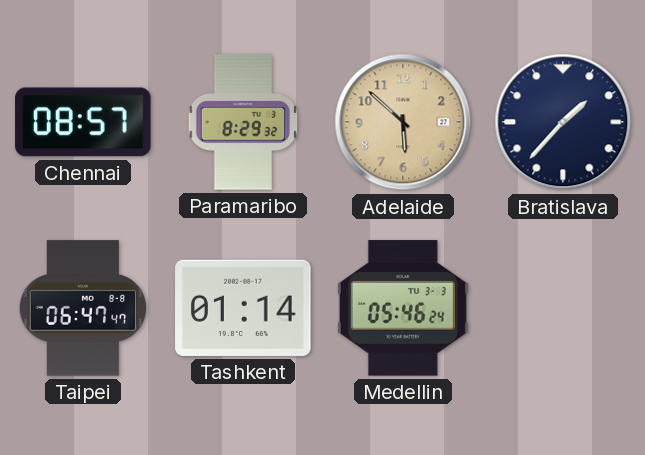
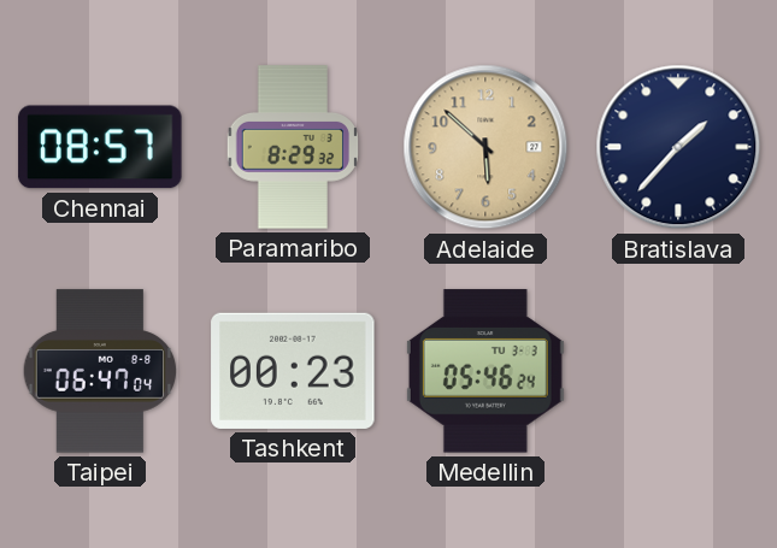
Taipei: 06:47:47 -> 06:47:04 (100, 371)
Tashkent: 01:14 -> 00:23 (293, 371)
